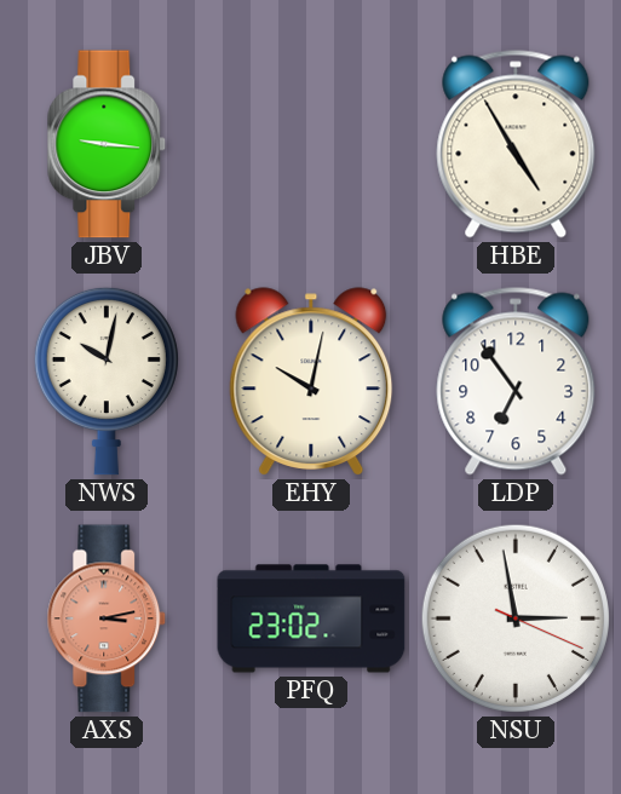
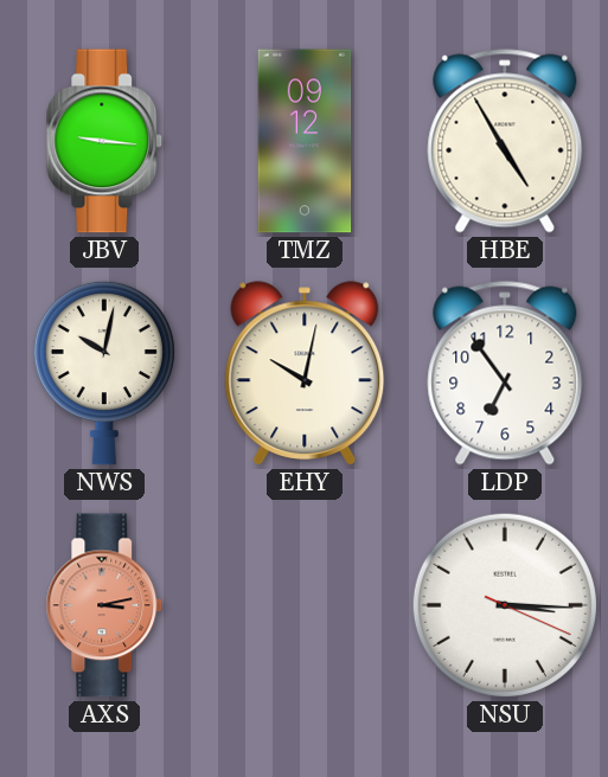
TMZ: none -> 09:12 (305, 141)
PFQ: 23:02 -> none (311, 618)
NSU: 2:58 -> 3:15 (505, 605)
